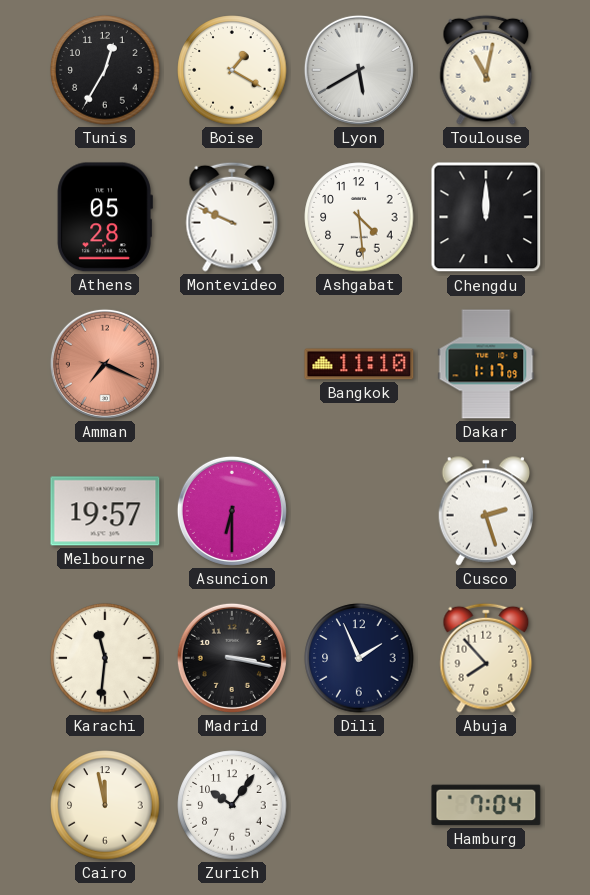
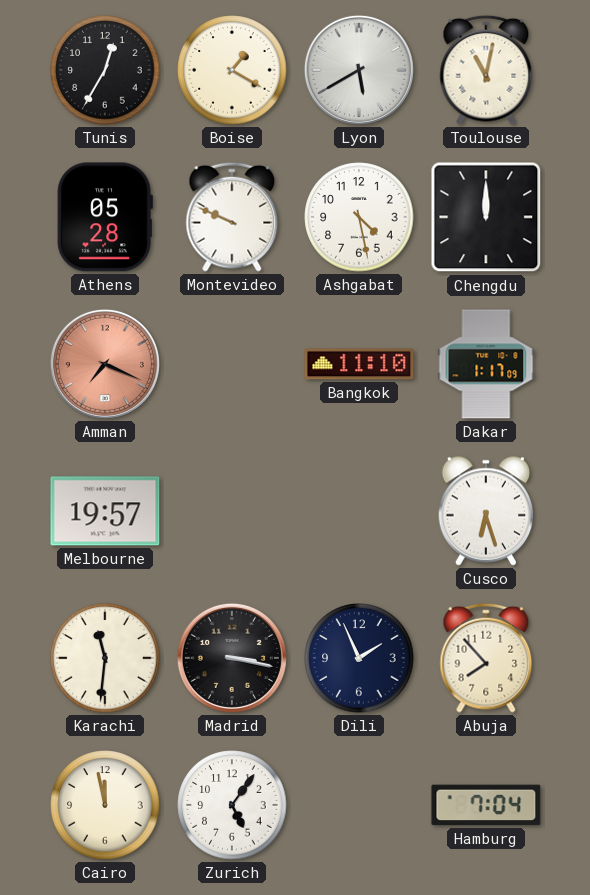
Ashgabat: 4:29 -> 4:28 (359, 217)
Asuncion: 6:30 -> none (232, 511)
Cusco: 2:27 -> 6:27 (486, 511)
Zurich: 10:06 -> 5:06 (232, 805)
